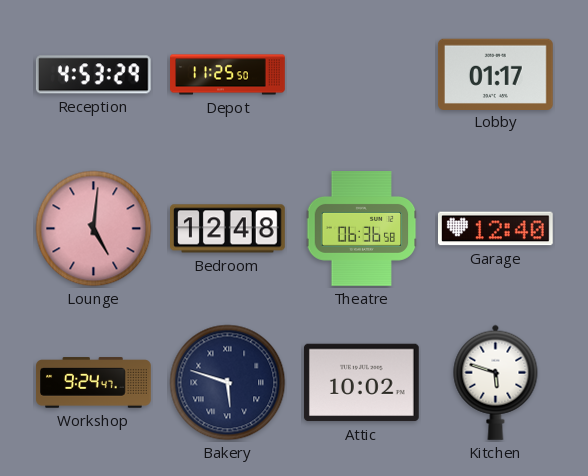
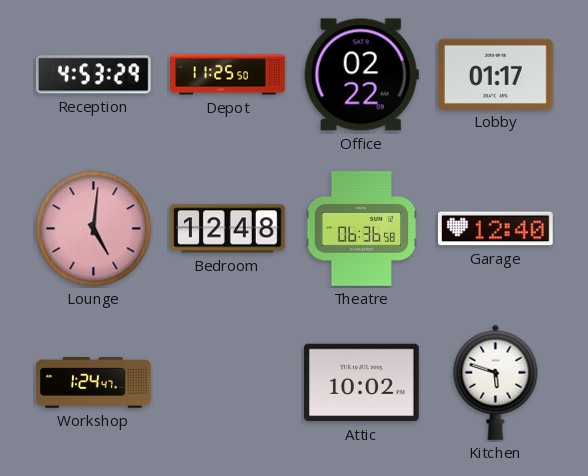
Office: none -> 02:22 (361, 75)
Workshop: 9:24 -> 1:24 (94, 383)
Bakery: 5:48 -> none (228, 383)
